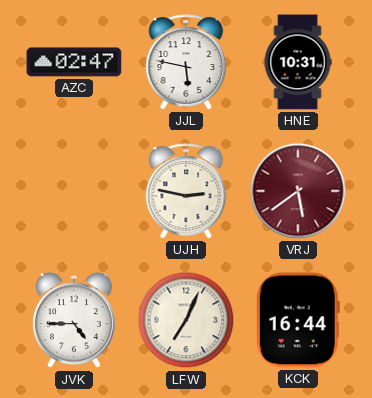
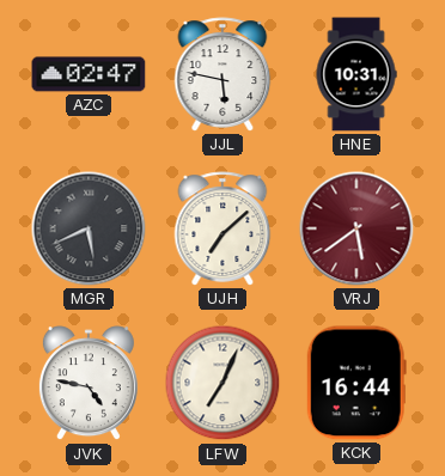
MGR: none -> 5:41 (89, 228)
UJH: 2:47 -> 7:08 (222, 228)
JVK: 4:45 -> 4:47 (89, 384)
